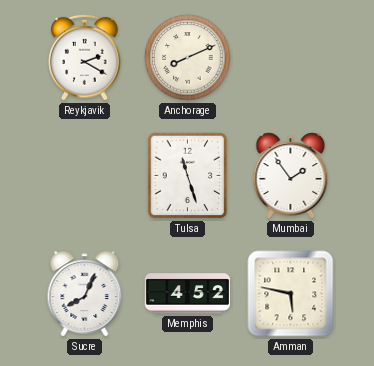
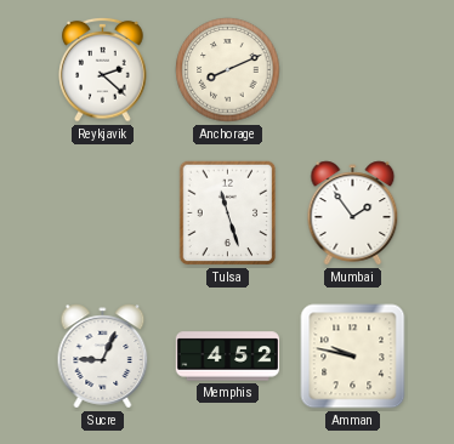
Reykjavik: 2:20 -> 2:22 (103, 69)
Sucre: 8:04 -> 9:04 (103, 357)
Amman: 5:47 -> 9:47 (353, 357)
